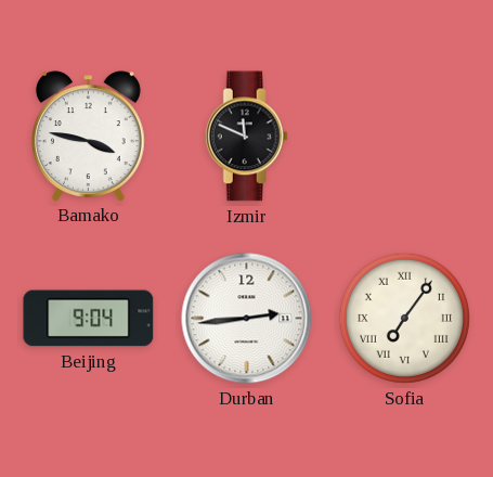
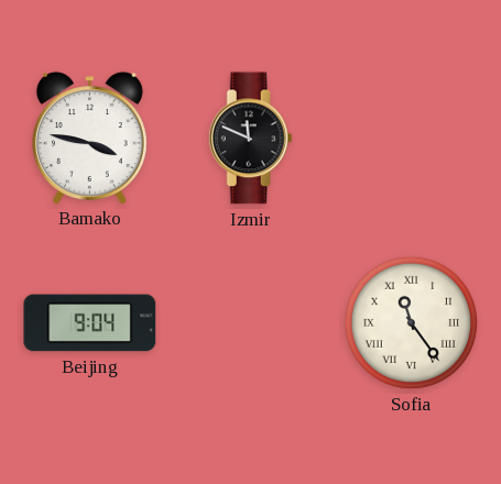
Durban: 2:44 -> none (247, 319)
Sofia: 7:06 -> 11:24 (411, 322)
